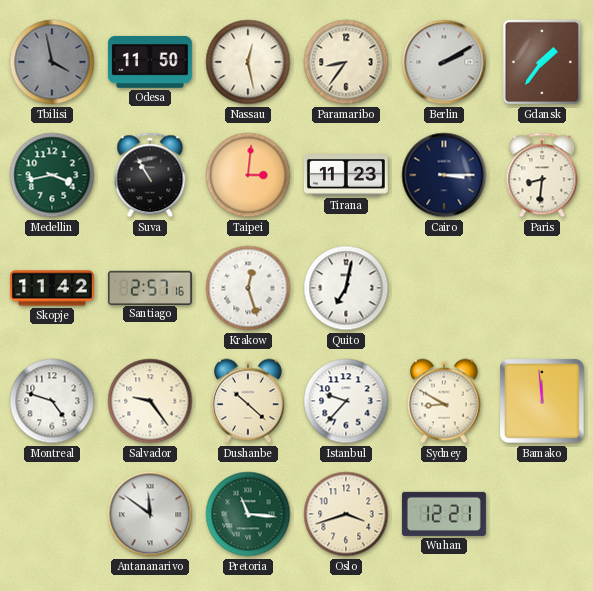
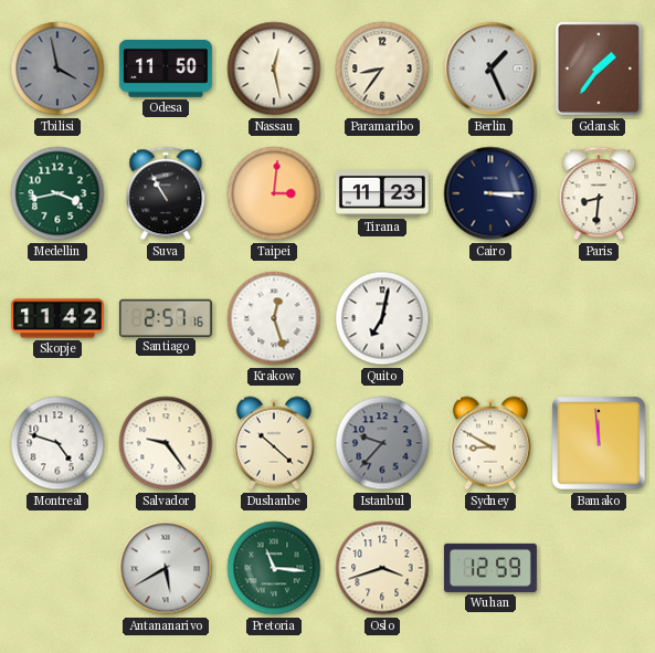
Berlin: 2:10 -> 1:26 (490, 69)
Istanbul dial: white -> grey (382, 443)
Antananarivo: 11:51 -> 5:40 (166, 568)
Wuhan: 12:21 -> 12:59 (490, 568)
